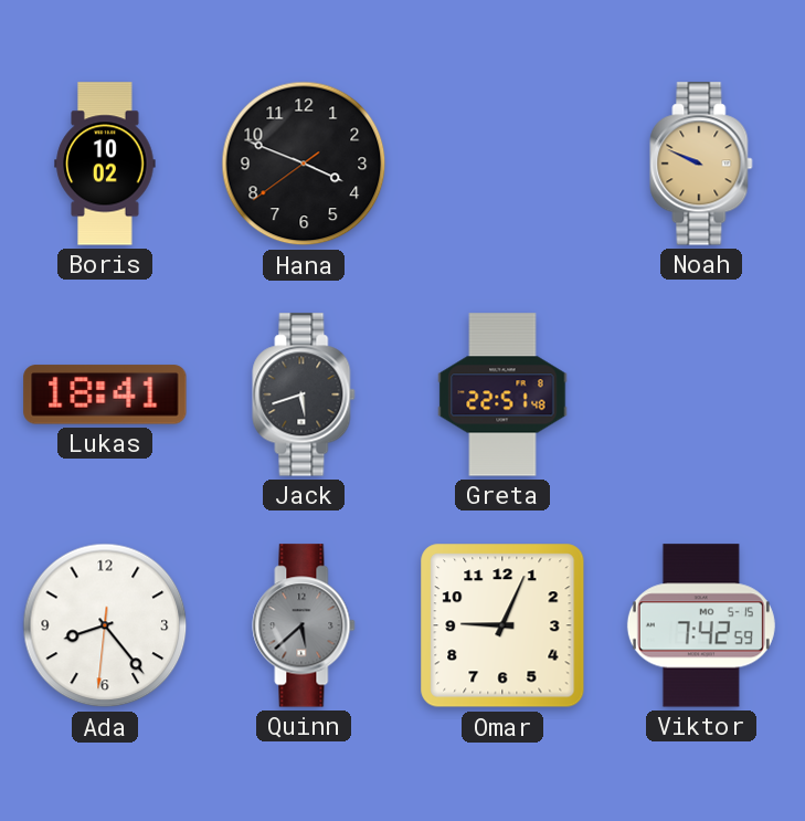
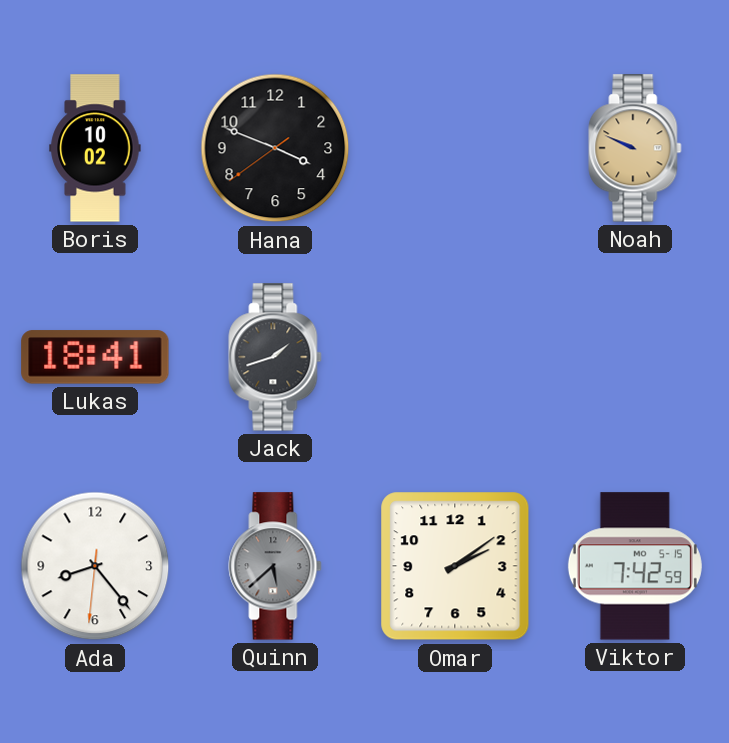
Jack: 5:42 -> 1:42 (275, 357)
Greta: 22:51 -> none (502, 394)
Omar: 9:04 -> 2:09 (455, 566)
